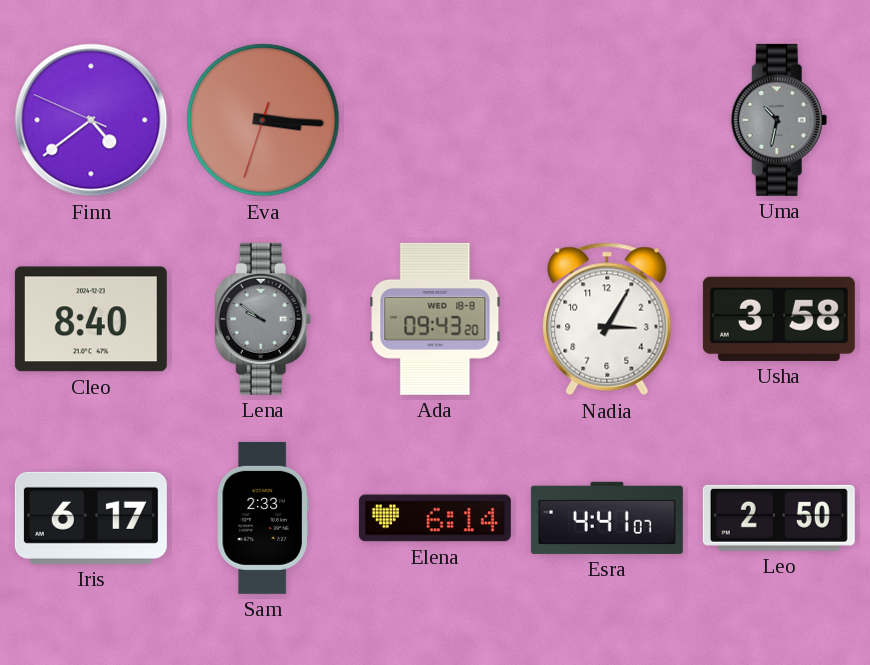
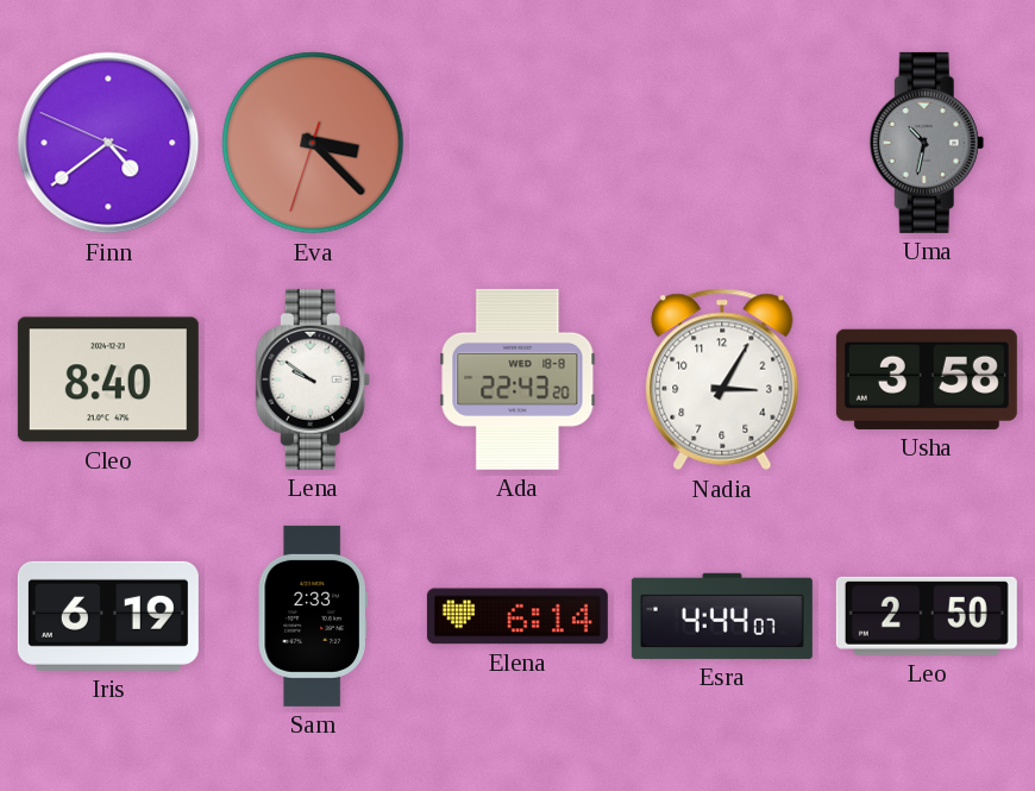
Eva: 3:15 -> 3:22 (313, 143)
Lena dial: grey -> white (313, 379)
Ada: 09:43 -> 22:43 (517, 379)
Iris: 6:17 -> 6:19 (108, 616)
Esra: 4:41 -> 4:44 (722, 616)
